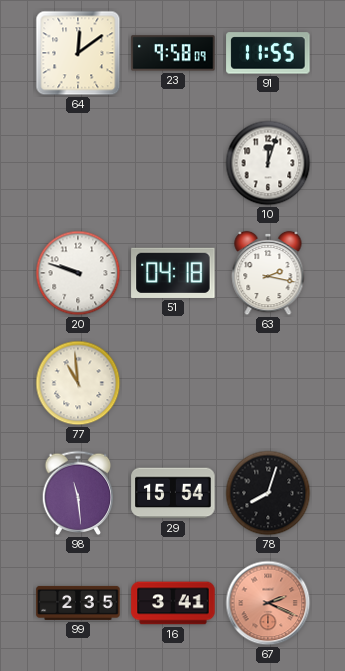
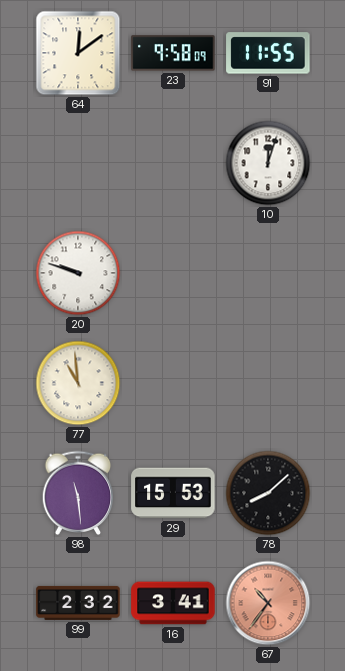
51: 04:18 -> none (173, 273)
63: 2:17 -> none (268, 273)
29: 15:54 -> 15:53 (173, 493)
78: 8:03 -> 8:08 (268, 493)
99: 2:35 -> 2:32 (78, 603)
67: 2:19 -> 10:36 (268, 603)
